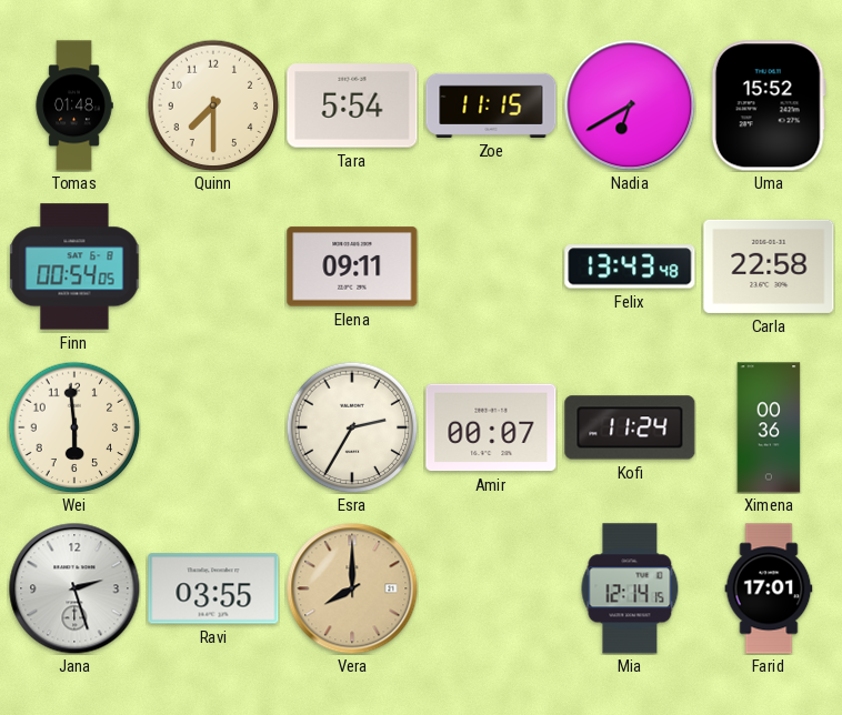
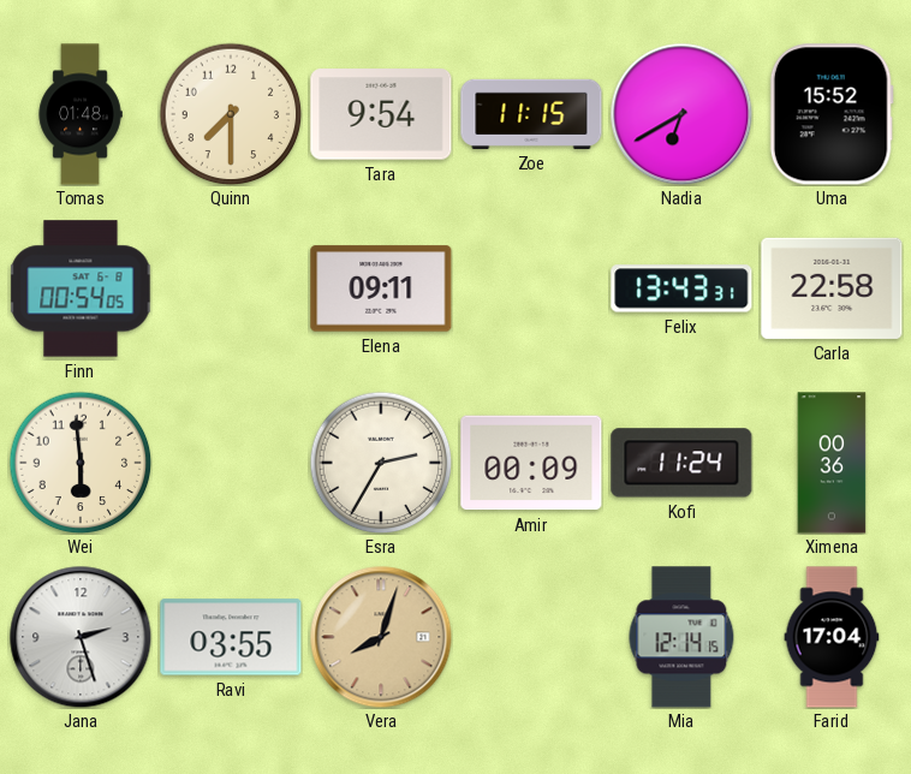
Tara: 5:54 -> 9:54 (381, 114)
Felix: 13:43:48 -> 13:43:31 (681, 288)
Amir: 00:07 -> 00:09 (531, 463)
Vera: 8:00 -> 8:03 (381, 637)
Farid: 17:01 -> 17:04 (832, 637)
